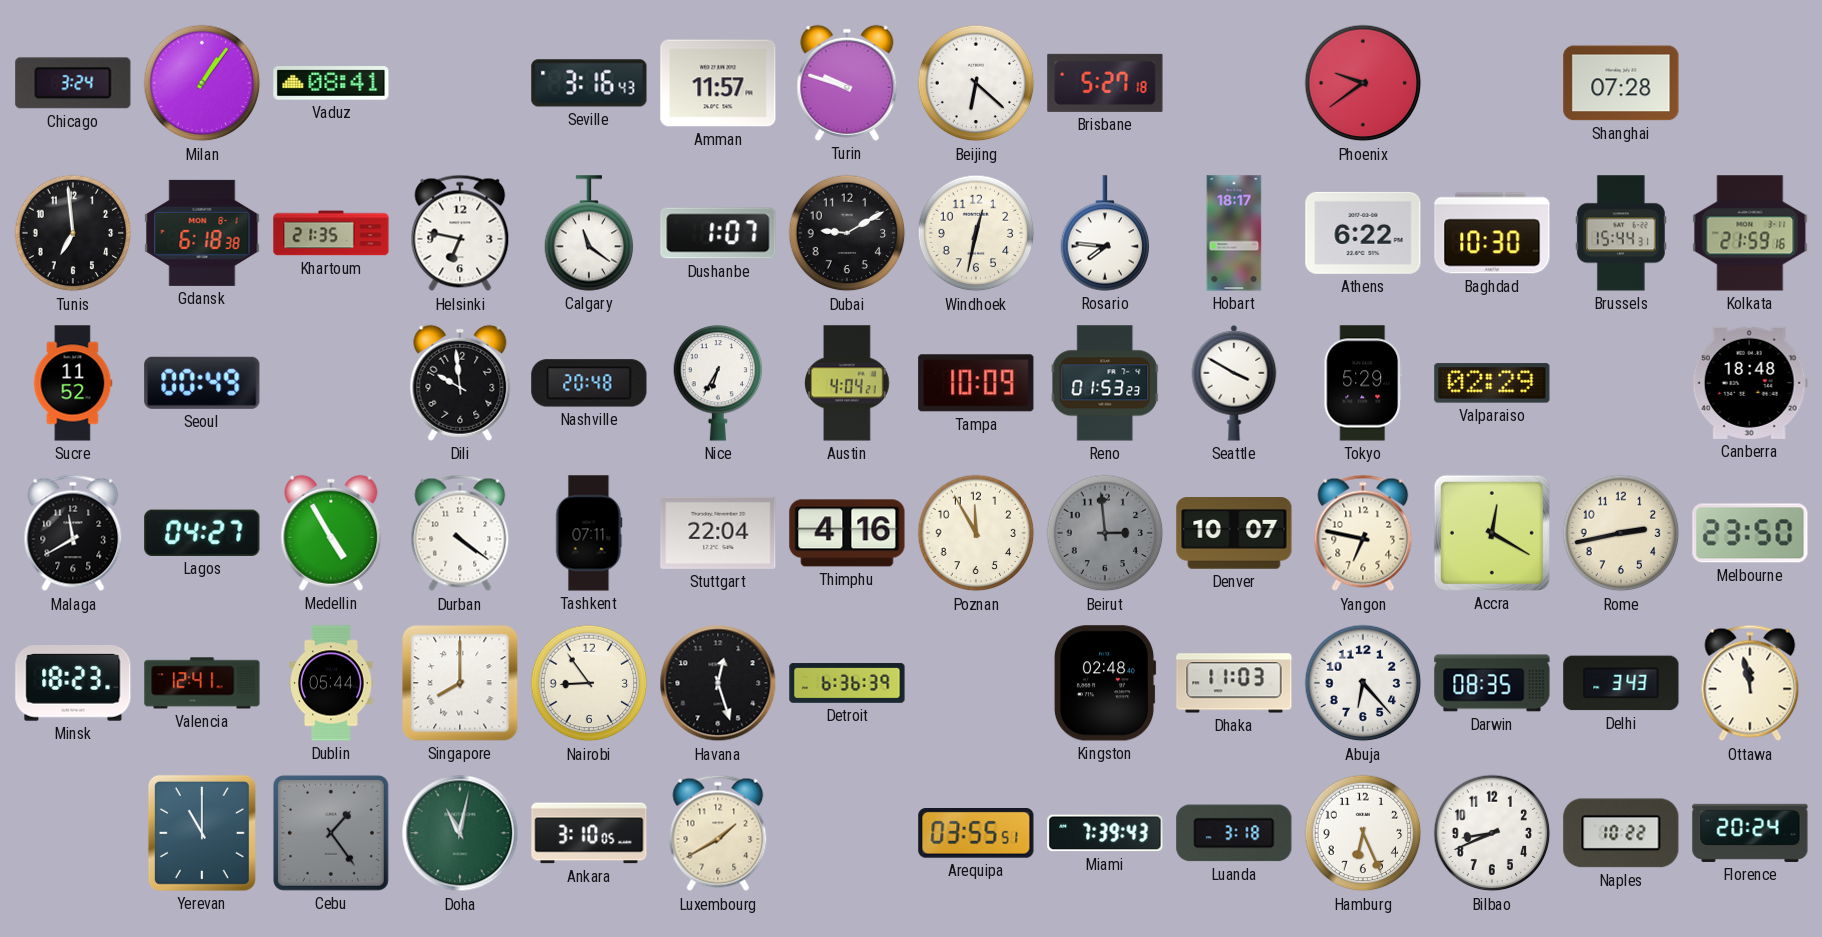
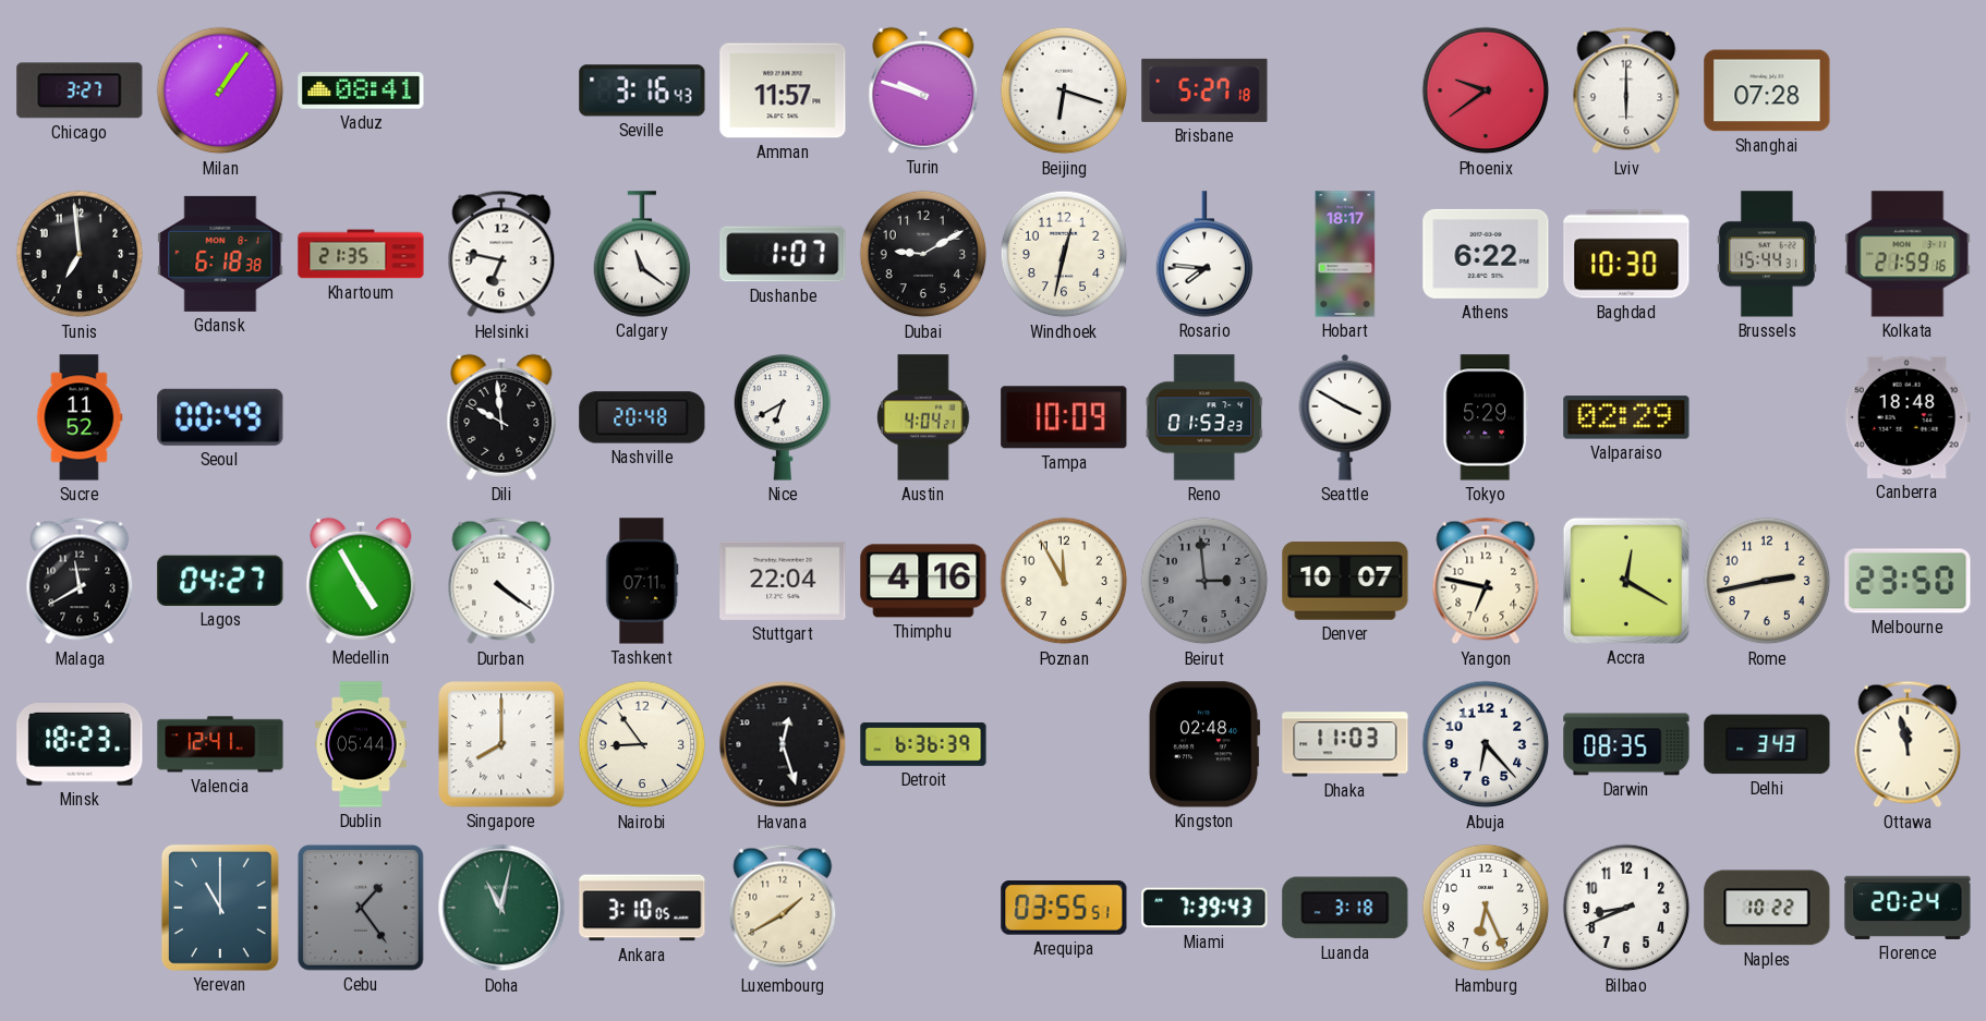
Chicago: 3:24 -> 3:27 (80, 90)
Beijing: 6:22 -> 6:18 (1064, 90)
Lviv: none -> 6:00 (1626, 90)
Nice: 6:35 -> 6:40 (783, 417)
